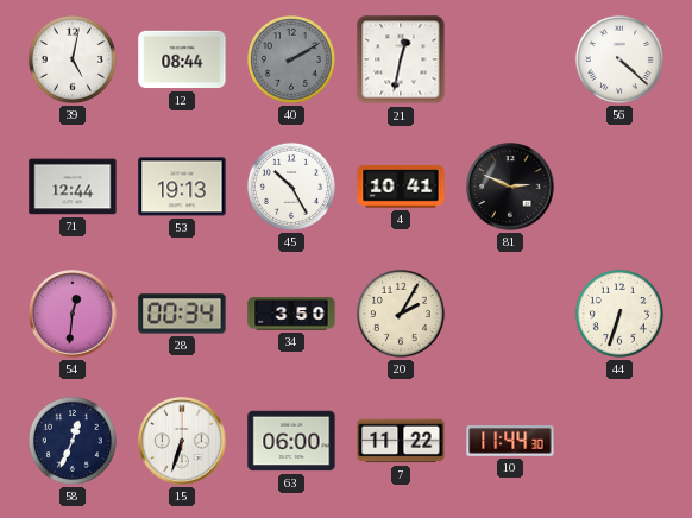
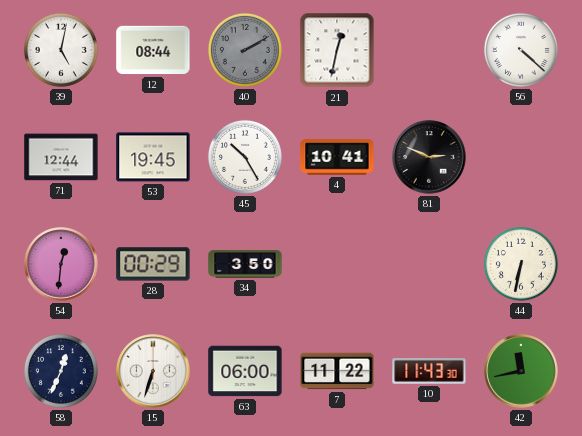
53: 19:13 -> 19:45 (153, 157)
28: 00:34 -> 00:29 (153, 264)
20: 2:05 -> none (401, 314)
44: 6:33 -> 6:32 (521, 264)
10: 11:44 -> 11:43 (429, 372)
42: none -> 11:43 (521, 371)
